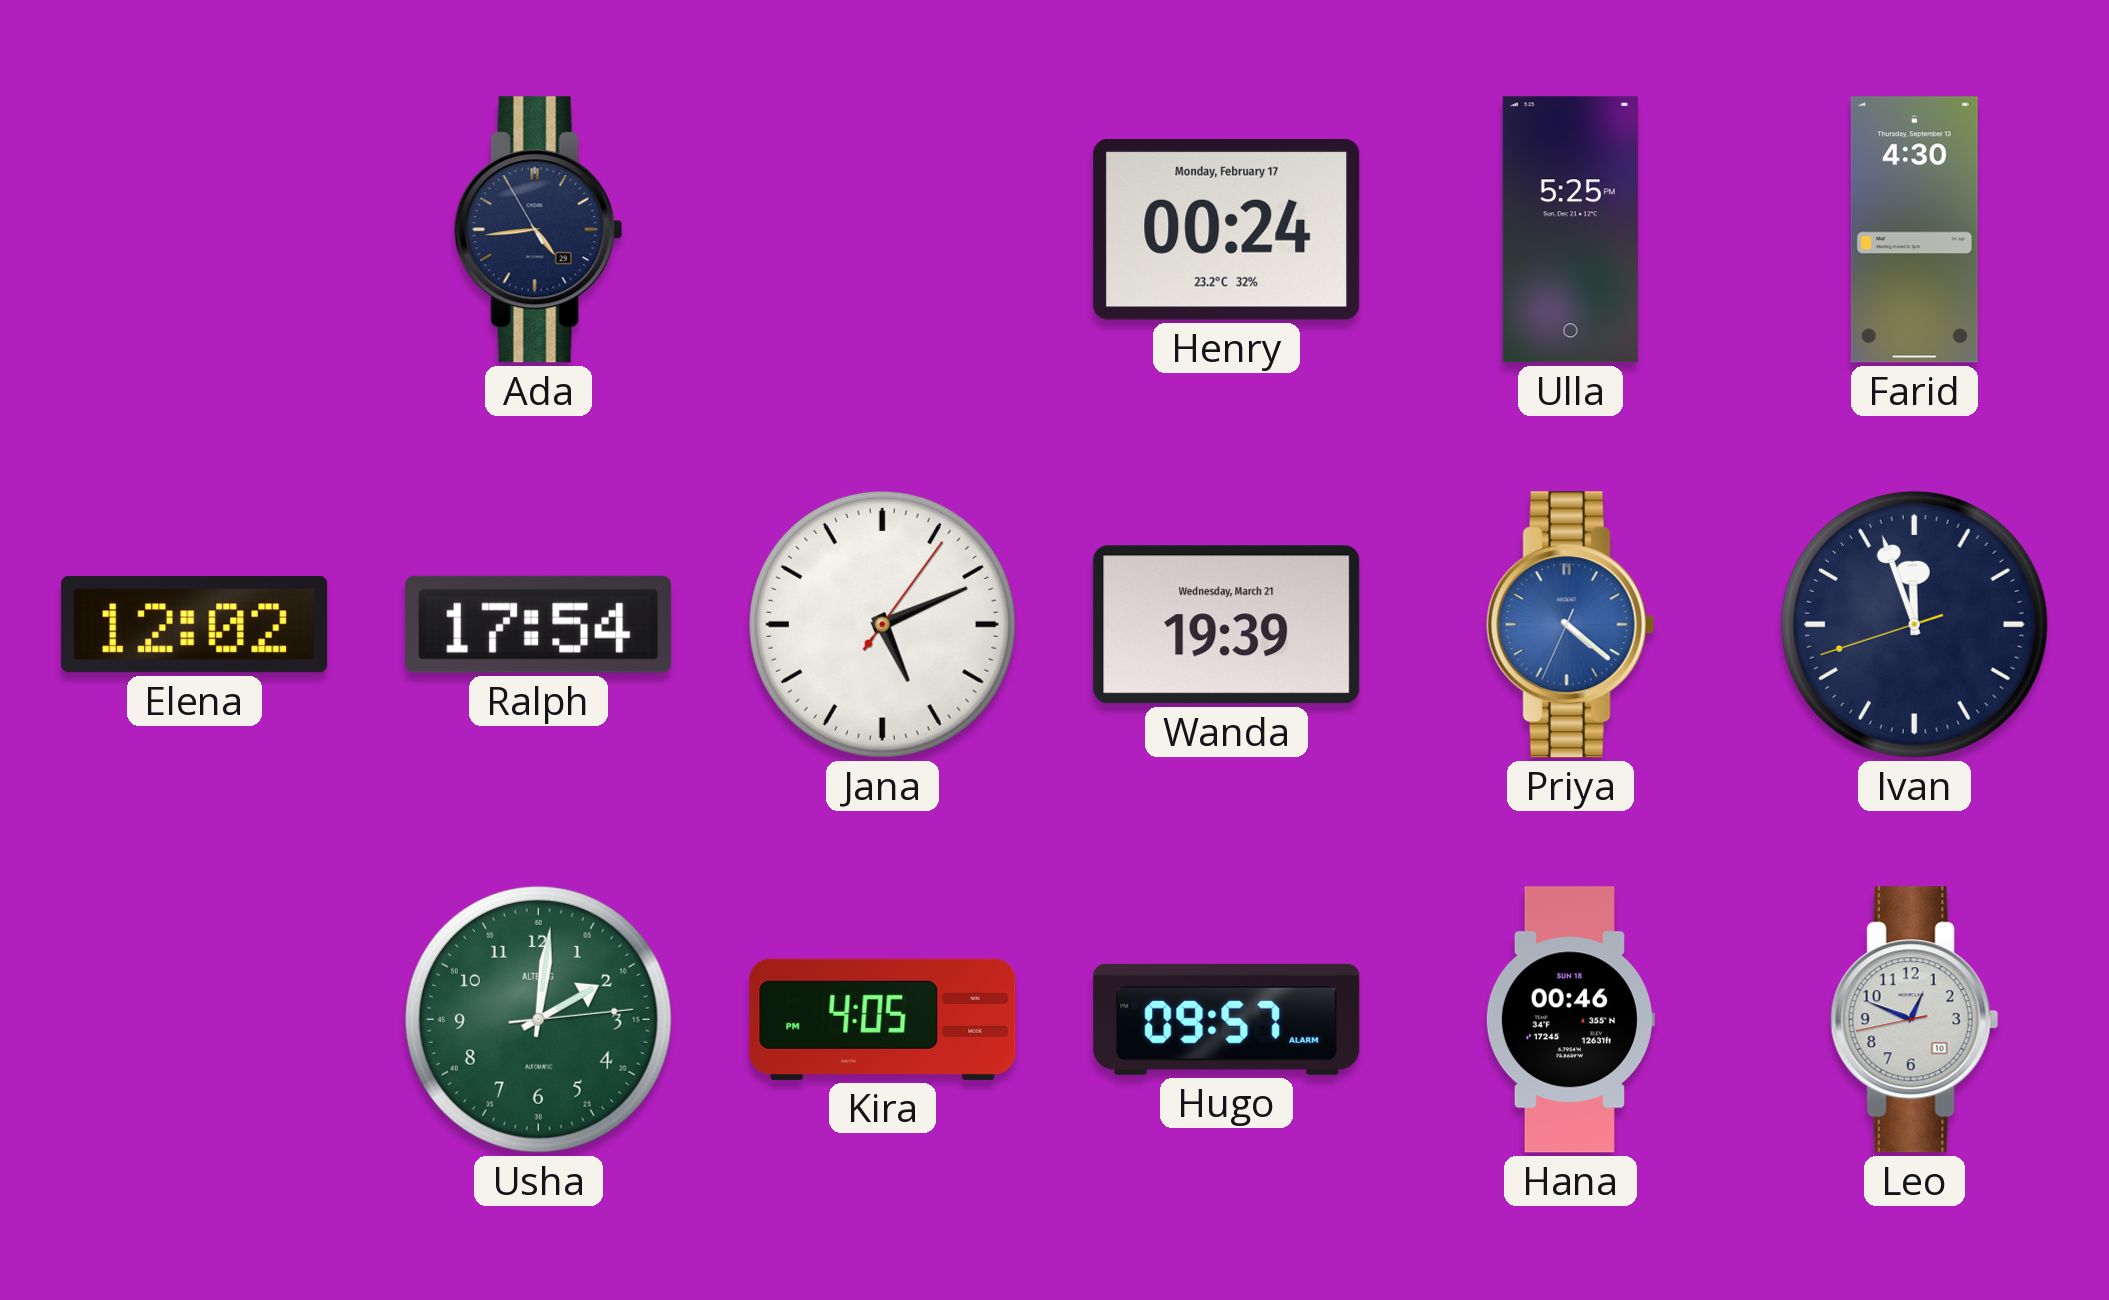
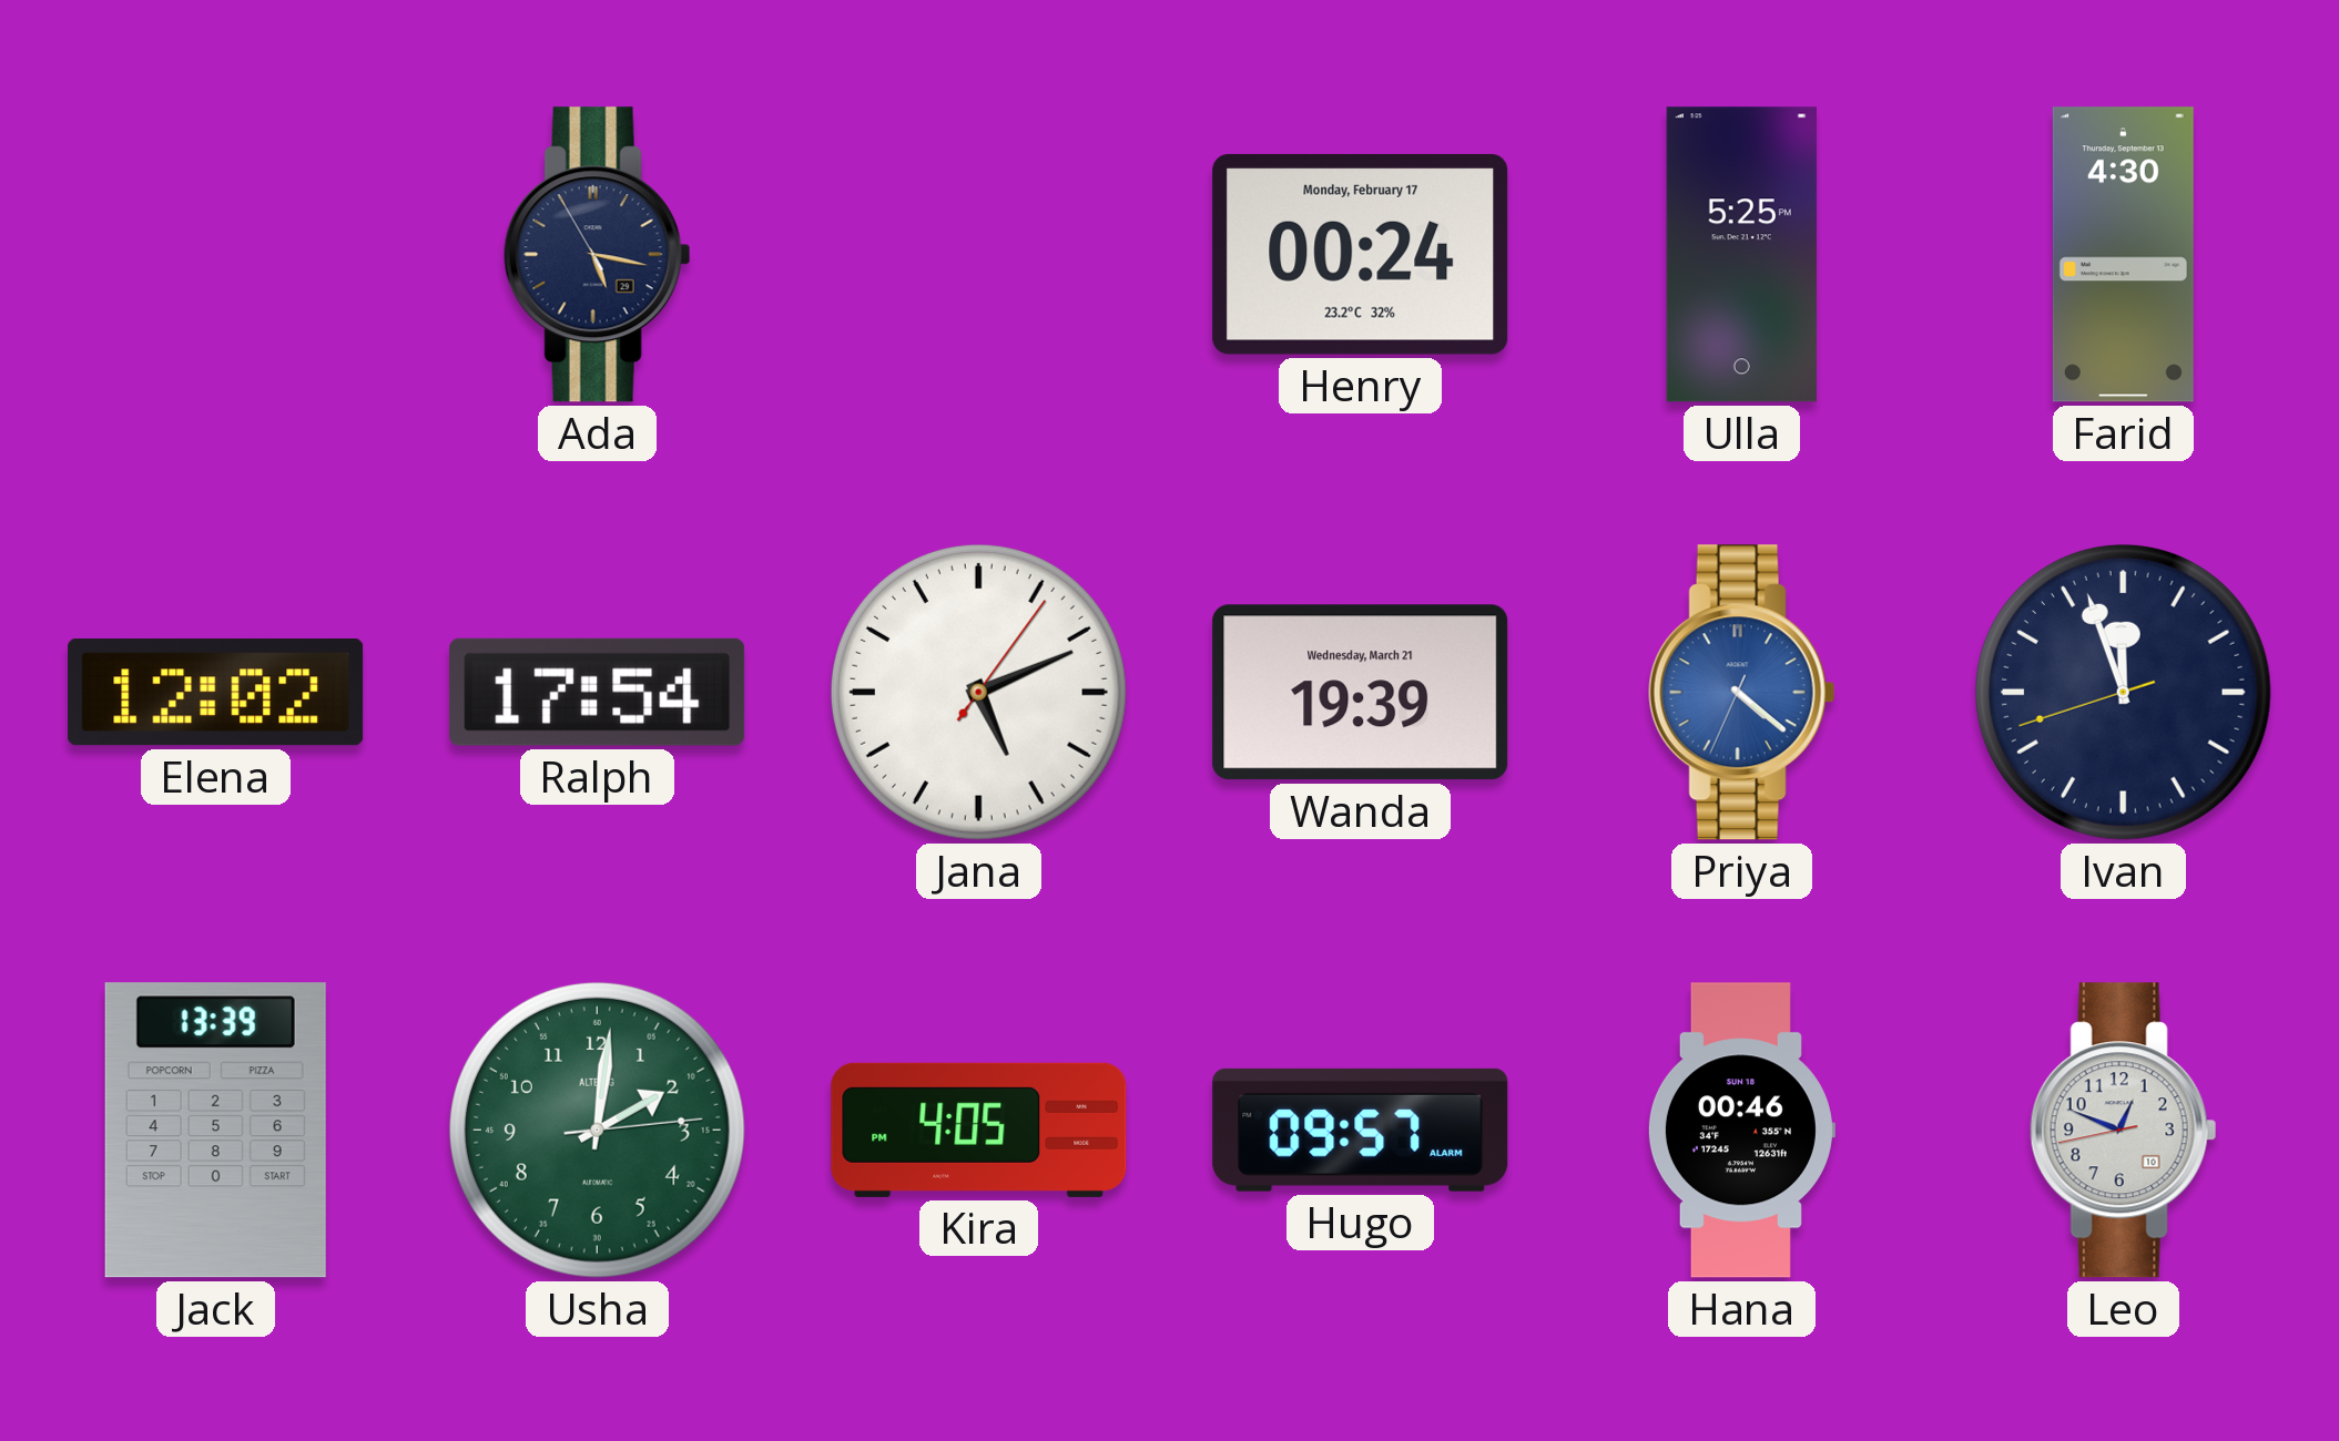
Ada: 4:43 -> 5:16 (597, 255)
Jack: none -> 13:39 (215, 1131)
